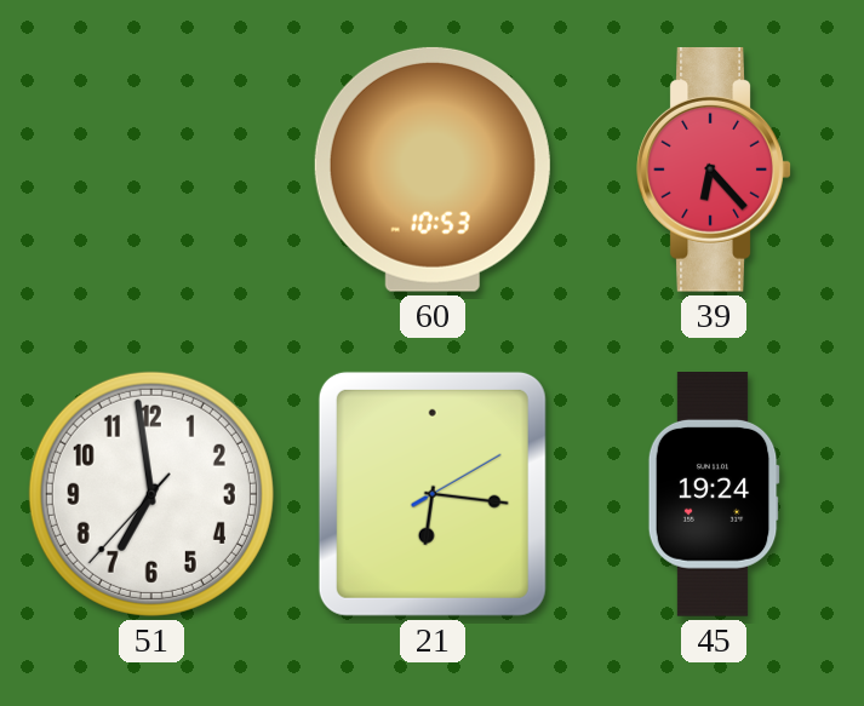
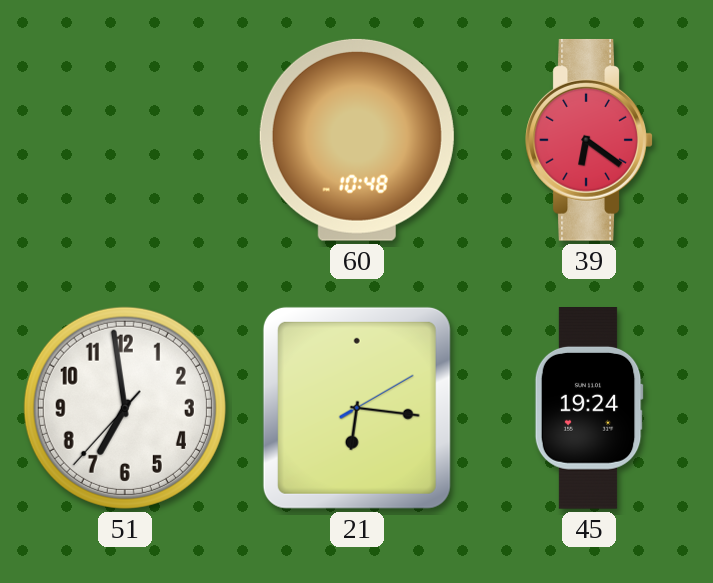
60: 10:53 -> 10:48 (357, 140)
39: 6:23 -> 6:21 (589, 140)
